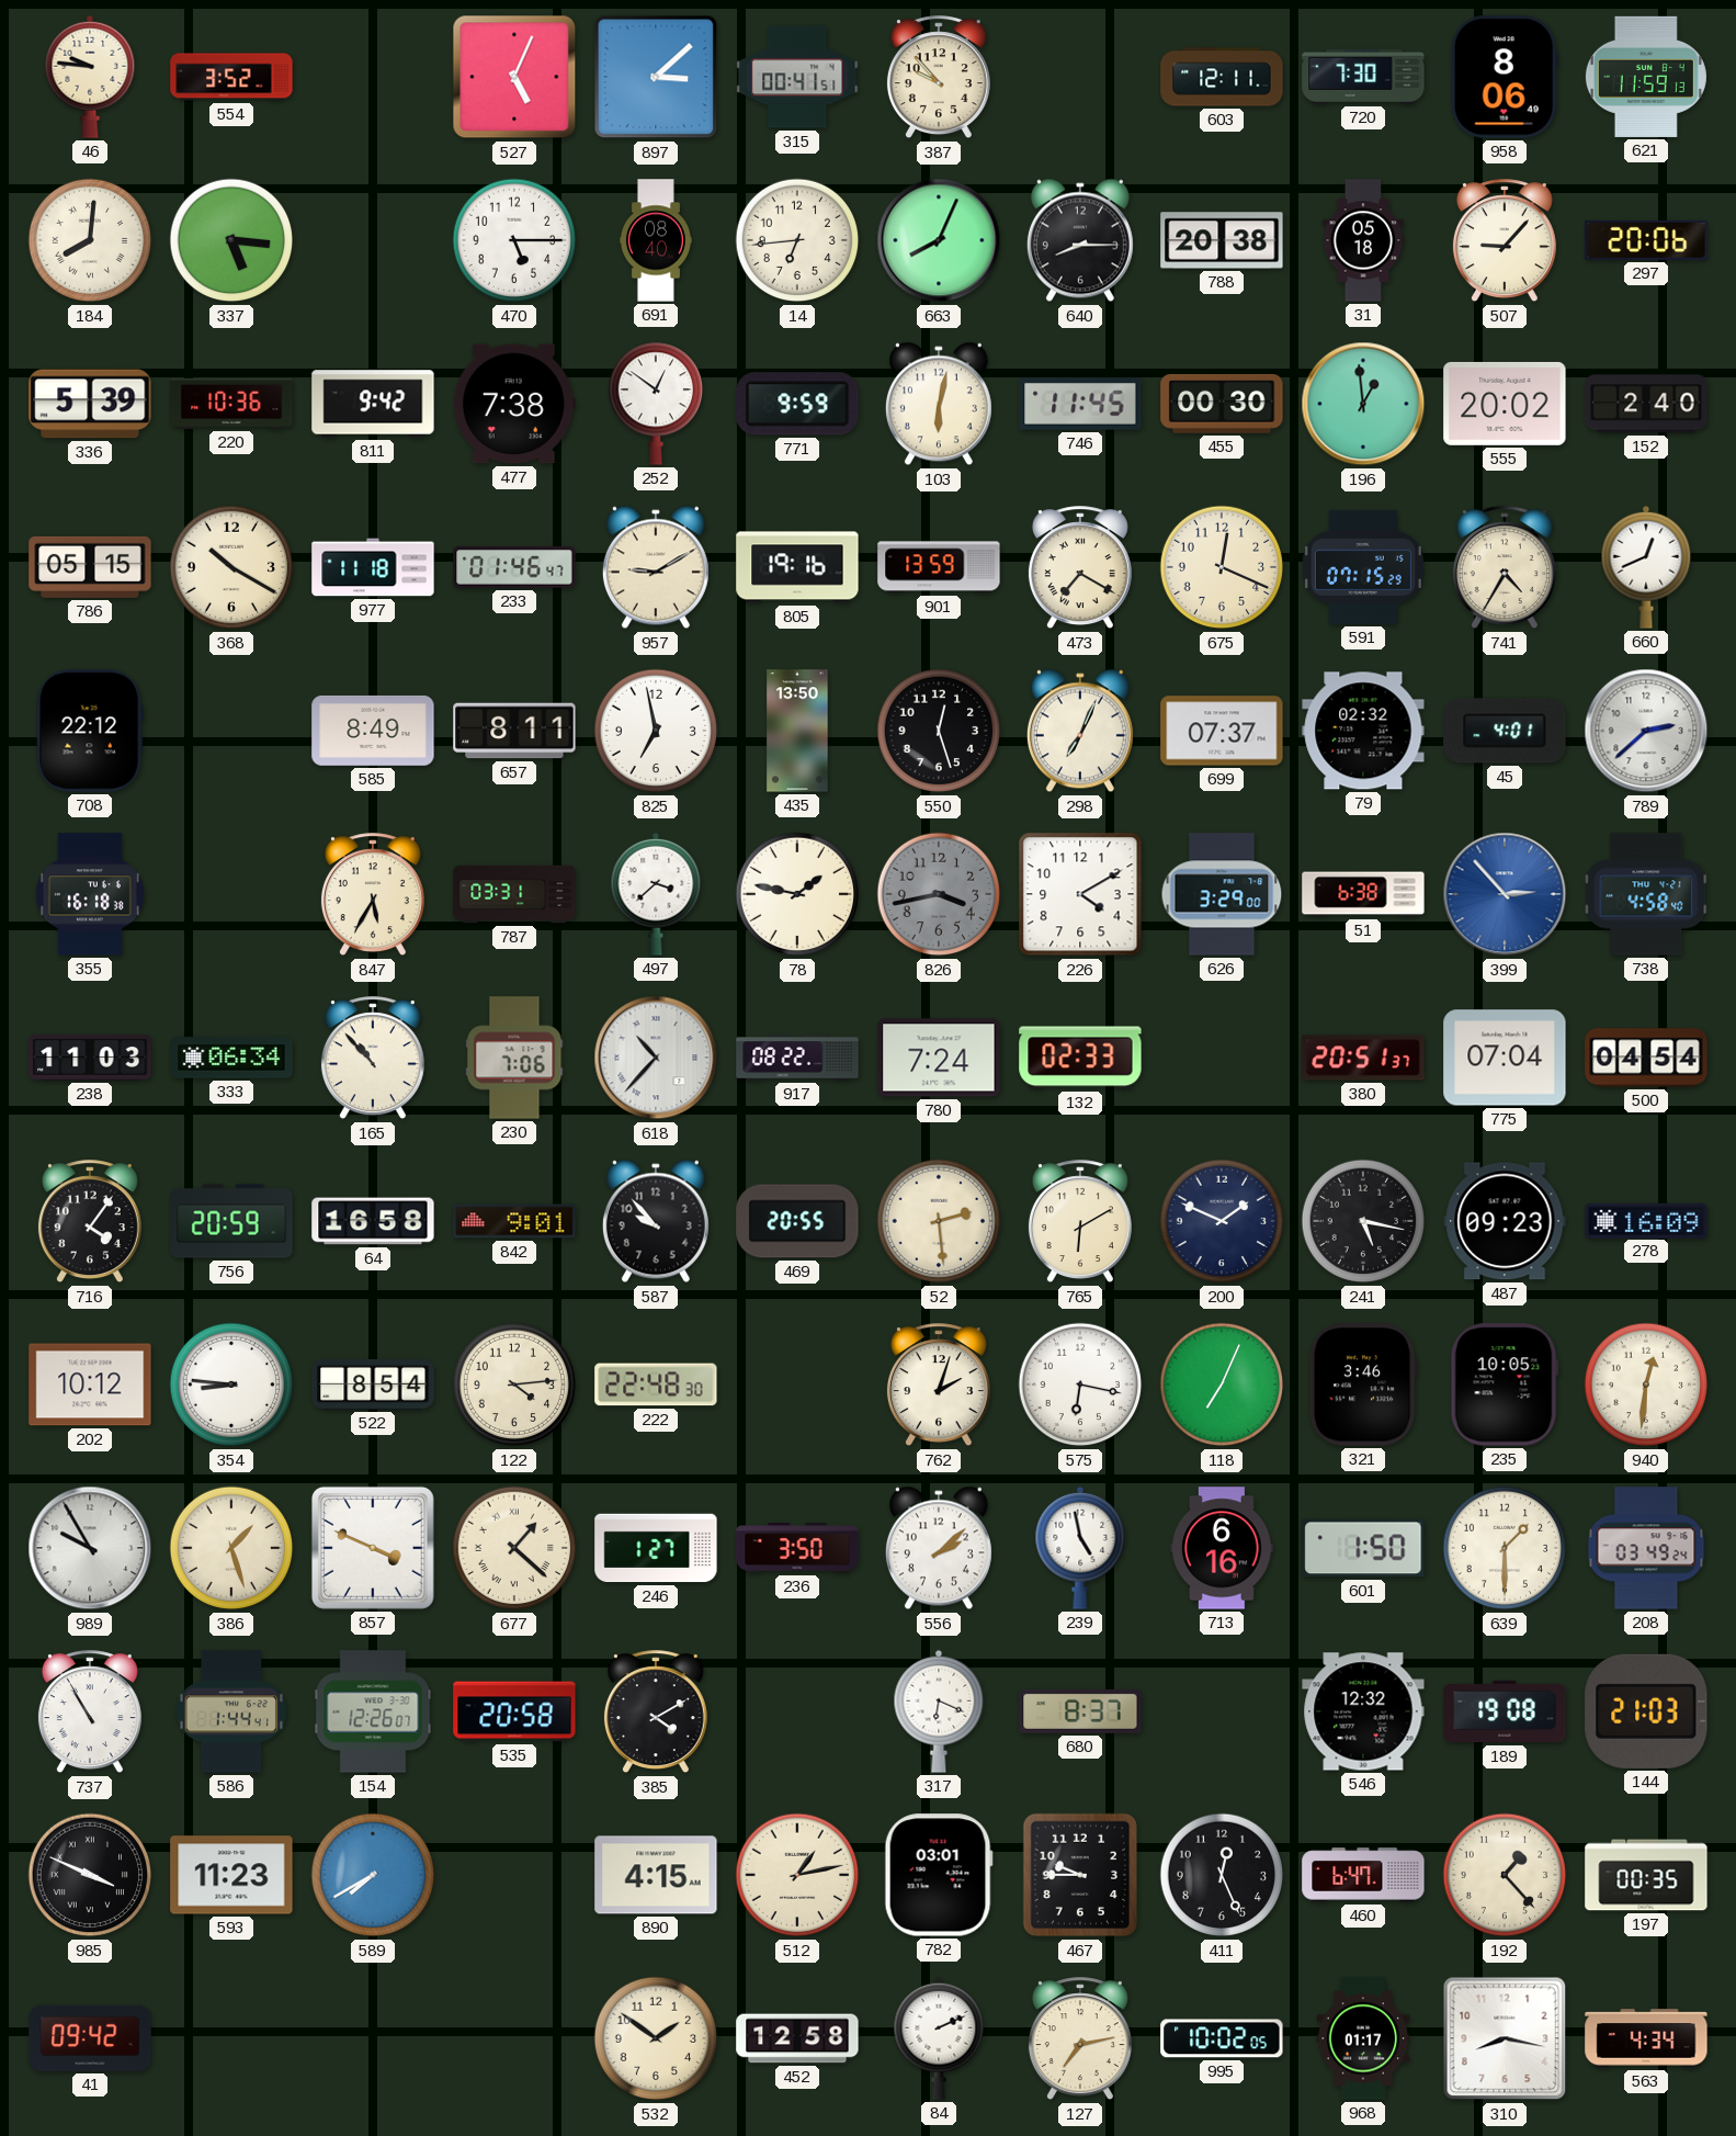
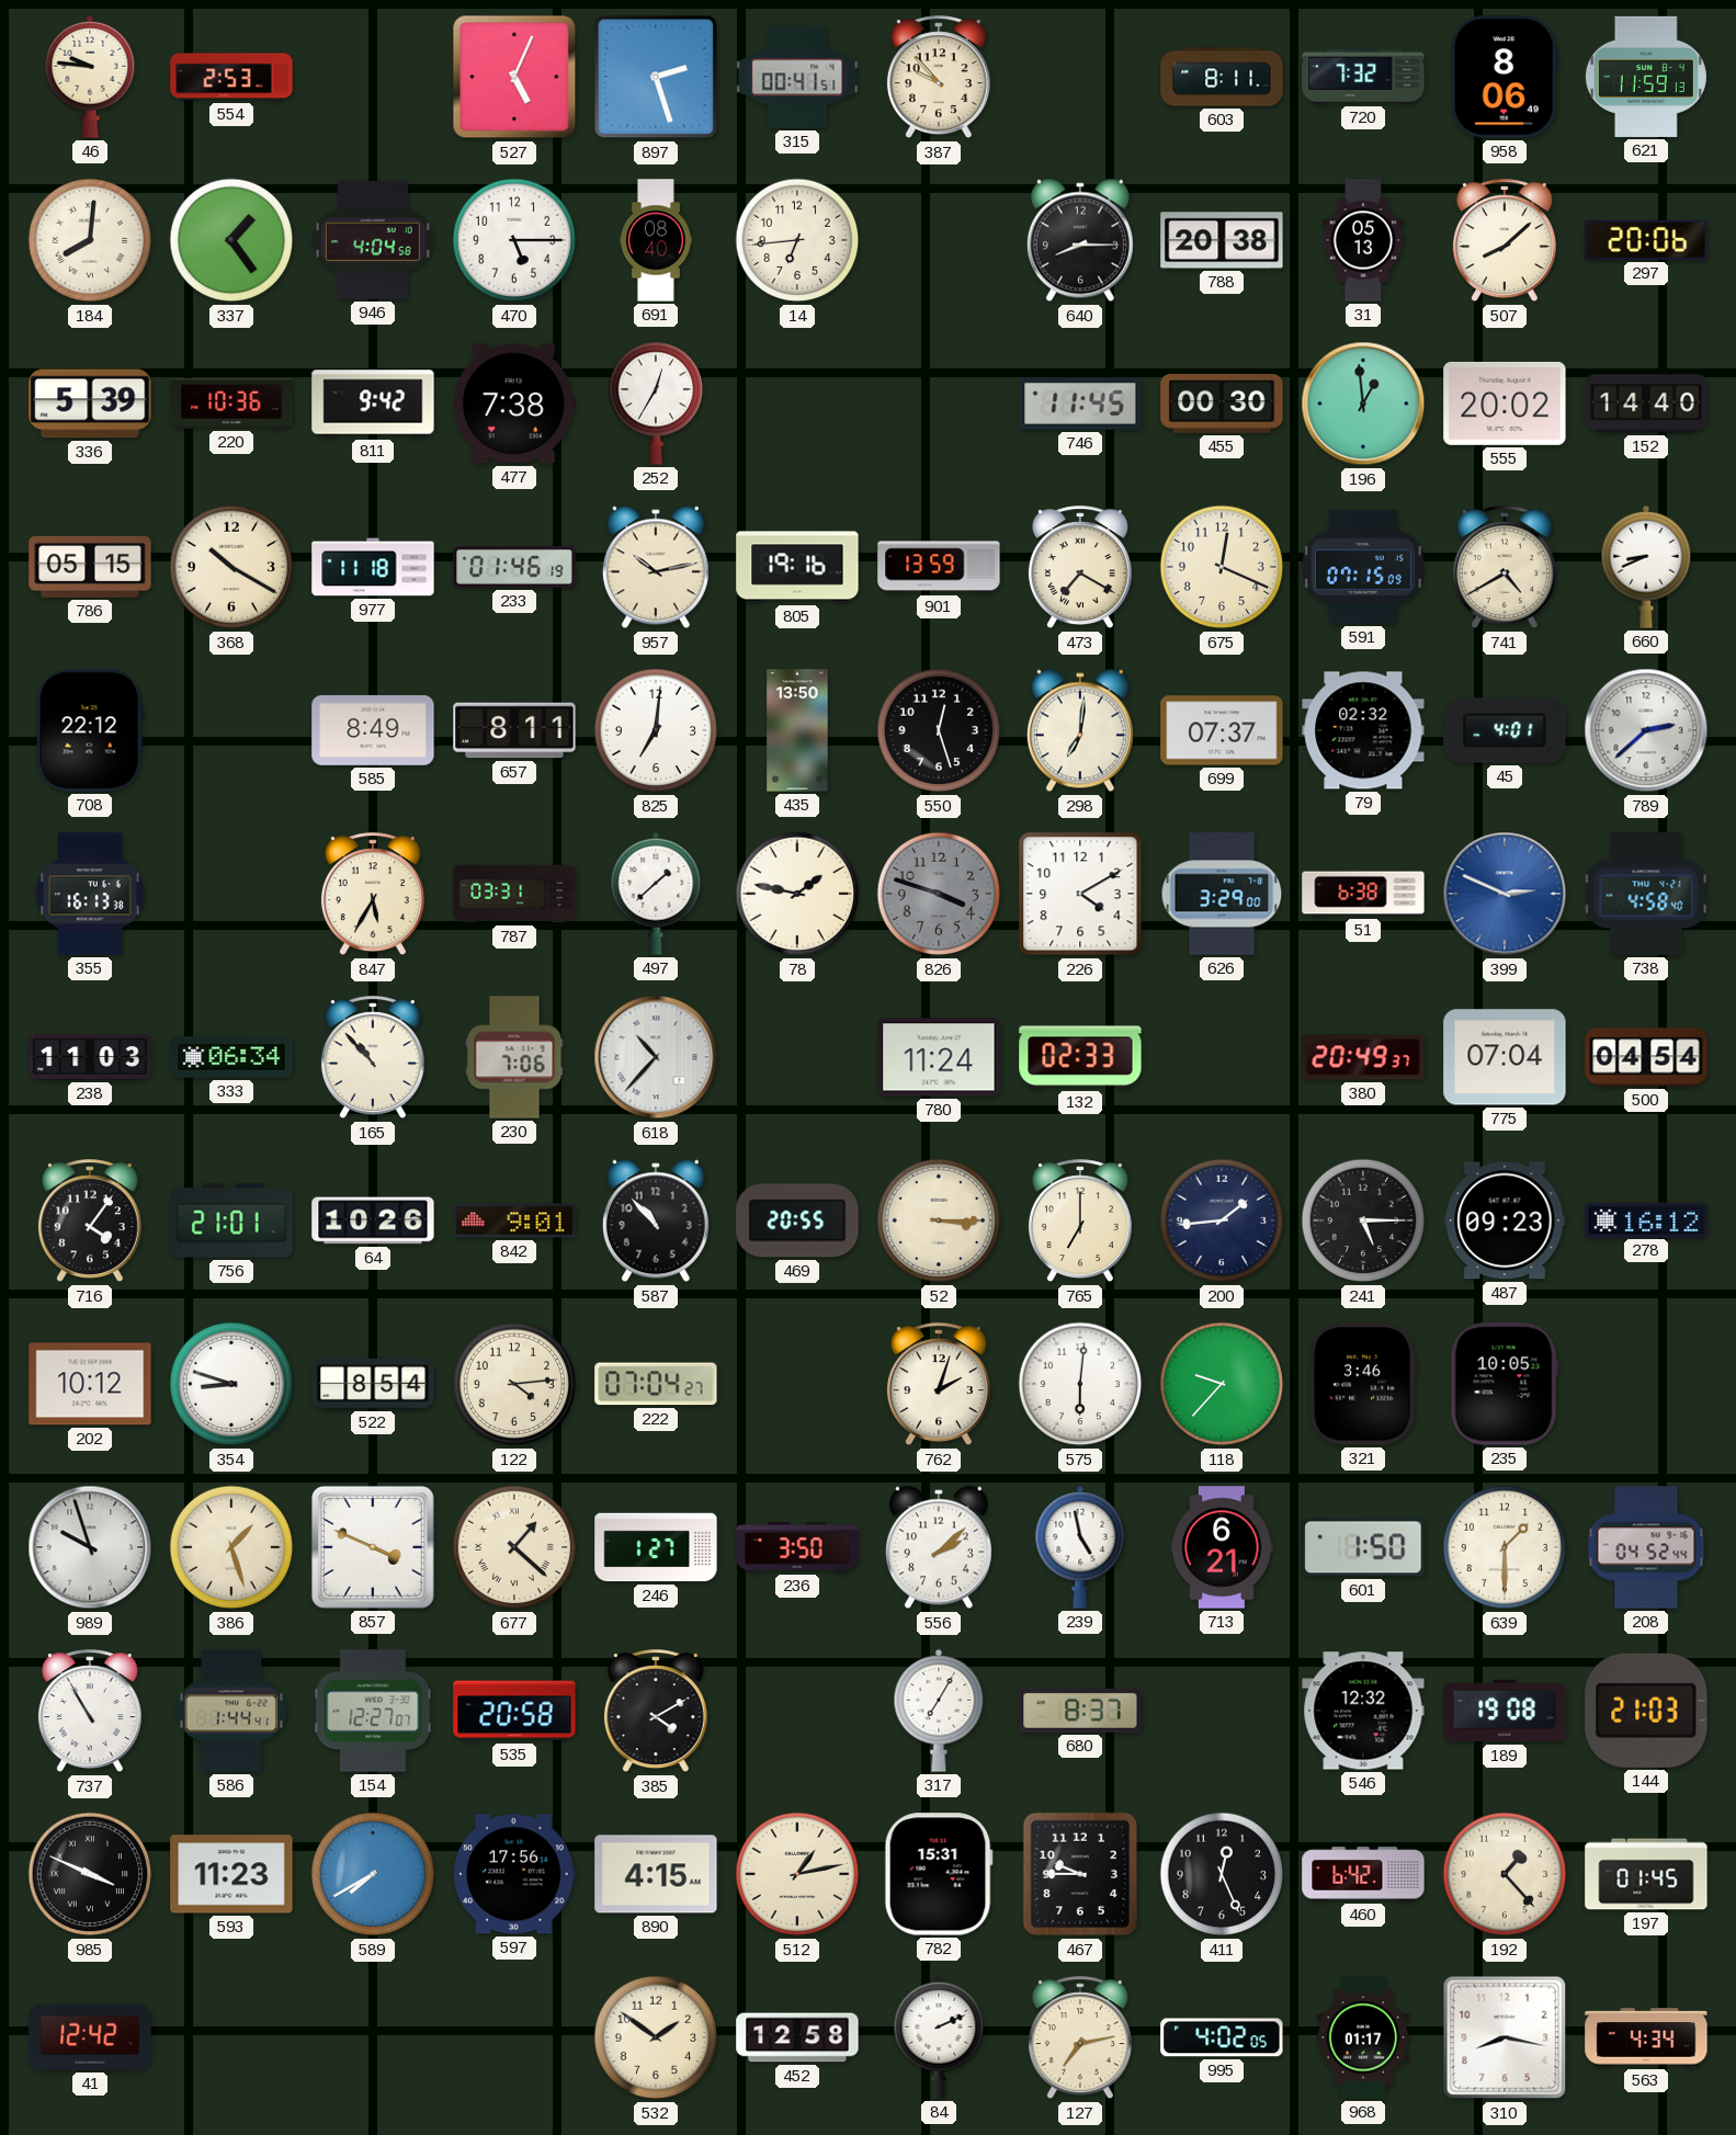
554: 3:52 -> 2:53 (231, 77)
897: 3:08 -> 2:27 (656, 77)
603: 12:11 -> 8:11 (1222, 77)
720: 7:30 -> 7:32 (1363, 77)
337: 5:16 -> 1:24 (231, 240)
946: none -> 4:04 (373, 240)
663: 8:04 -> none (939, 240)
31: 05:18 -> 05:13 (1363, 240)
507: 9:07 -> 8:08 (1505, 241)
252: 12:51 -> 12:35 (655, 404)
771: 9:59 -> none (797, 404)
103: 6:02 -> none (939, 404)
152: 2:40 -> 14:40 (1646, 404)
233: 01:46:47 -> 01:46:19 (514, 567)
957: 9:10 -> 10:13 (656, 567)
591: 07:15:29 -> 07:15:09 (1363, 567)
741: 4:35 -> 4:40 (1505, 568)
660: 12:41 -> 8:41 (1646, 567)
825: 6:58 -> 7:01 (656, 730)
298: 7:04 -> 7:01 (1080, 730)
355: 16:18 -> 16:13 (90, 894)
497: 3:38 -> 1:38 (656, 894)
826: 3:43 -> 3:48 (939, 894)
399: 2:53 -> 2:49 (1505, 894)
917: 08:22 -> none (797, 1058)
780: 7:24 -> 11:24 (939, 1057)
380: 20:51 -> 20:49 (1363, 1057)
756: 20:59 -> 21:01 (231, 1220)
64: 16:58 -> 10:26 (373, 1220)
587: 9:53 -> 10:53 (656, 1220)
52: 2:29 -> 3:15 (939, 1220)
765: 6:10 -> 7:00 (1080, 1222)
200: 1:49 -> 1:44 (1222, 1220)
241: 5:17 -> 5:15 (1363, 1220)
278: 16:09 -> 16:12 (1646, 1219)
354: 8:46 -> 8:48 (231, 1384)
222: 22:48 -> 07:04 (656, 1384)
575: 6:17 -> 6:01 (1080, 1384)
118: 7:04 -> 9:37 (1222, 1384)
940: 12:31 -> none (1646, 1385)
989: 9:55 -> 9:57 (90, 1547)
713: 6:16 -> 6:21 (1222, 1547)
208: 03:49 -> 04:52 (1646, 1547)
154: 12:26 -> 12:27 (373, 1711)
317: 6:19 -> 7:05 (939, 1711)
597: none -> 17:56 (515, 1874)
782: 03:01 -> 15:31 (939, 1874)
460: 6:47 -> 6:42 (1363, 1874)
197: 00:35 -> 01:45 (1646, 1874)
41: 09:42 -> 12:42 (90, 2037)
995: 10:02 -> 4:02 (1222, 2037)
